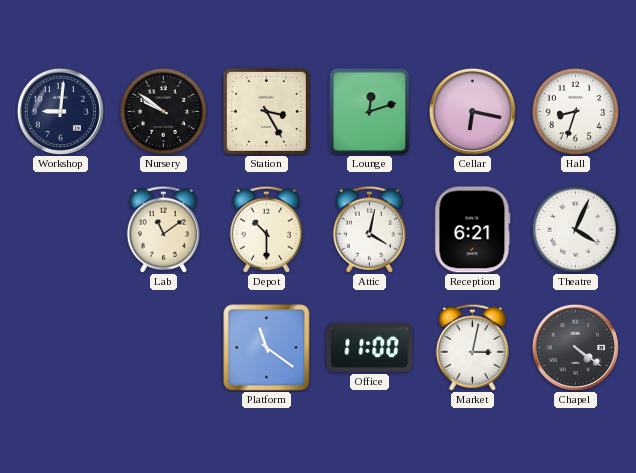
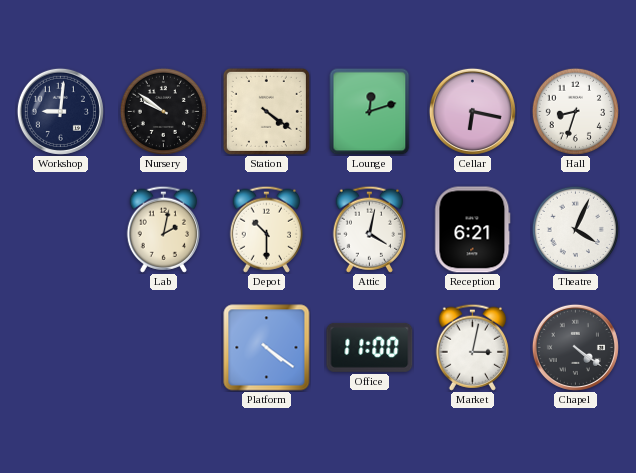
Station: 3:25 -> 4:21 (266, 111)
Lab: 11:09 -> 2:02 (163, 229)
Platform: 11:21 -> 4:21 (267, 348)
